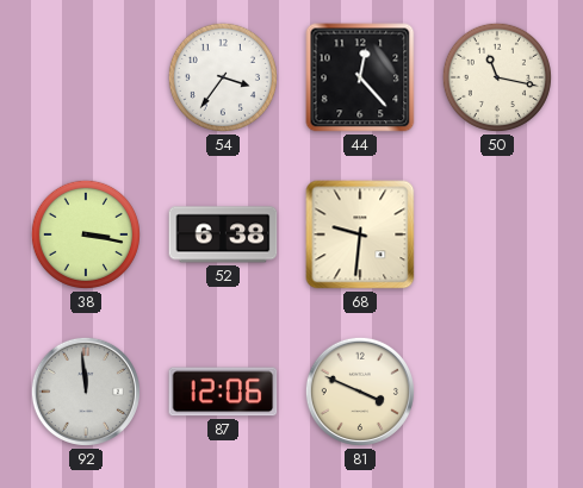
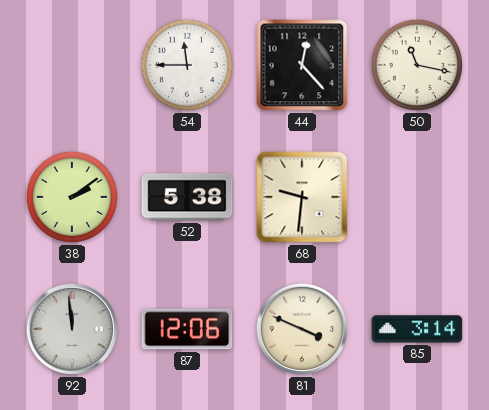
54: 3:36 -> 11:45 (187, 65)
38: 3:17 -> 2:09 (72, 197)
52: 6:38 -> 5:38 (187, 197)
85: none -> 3:14 (417, 329)
